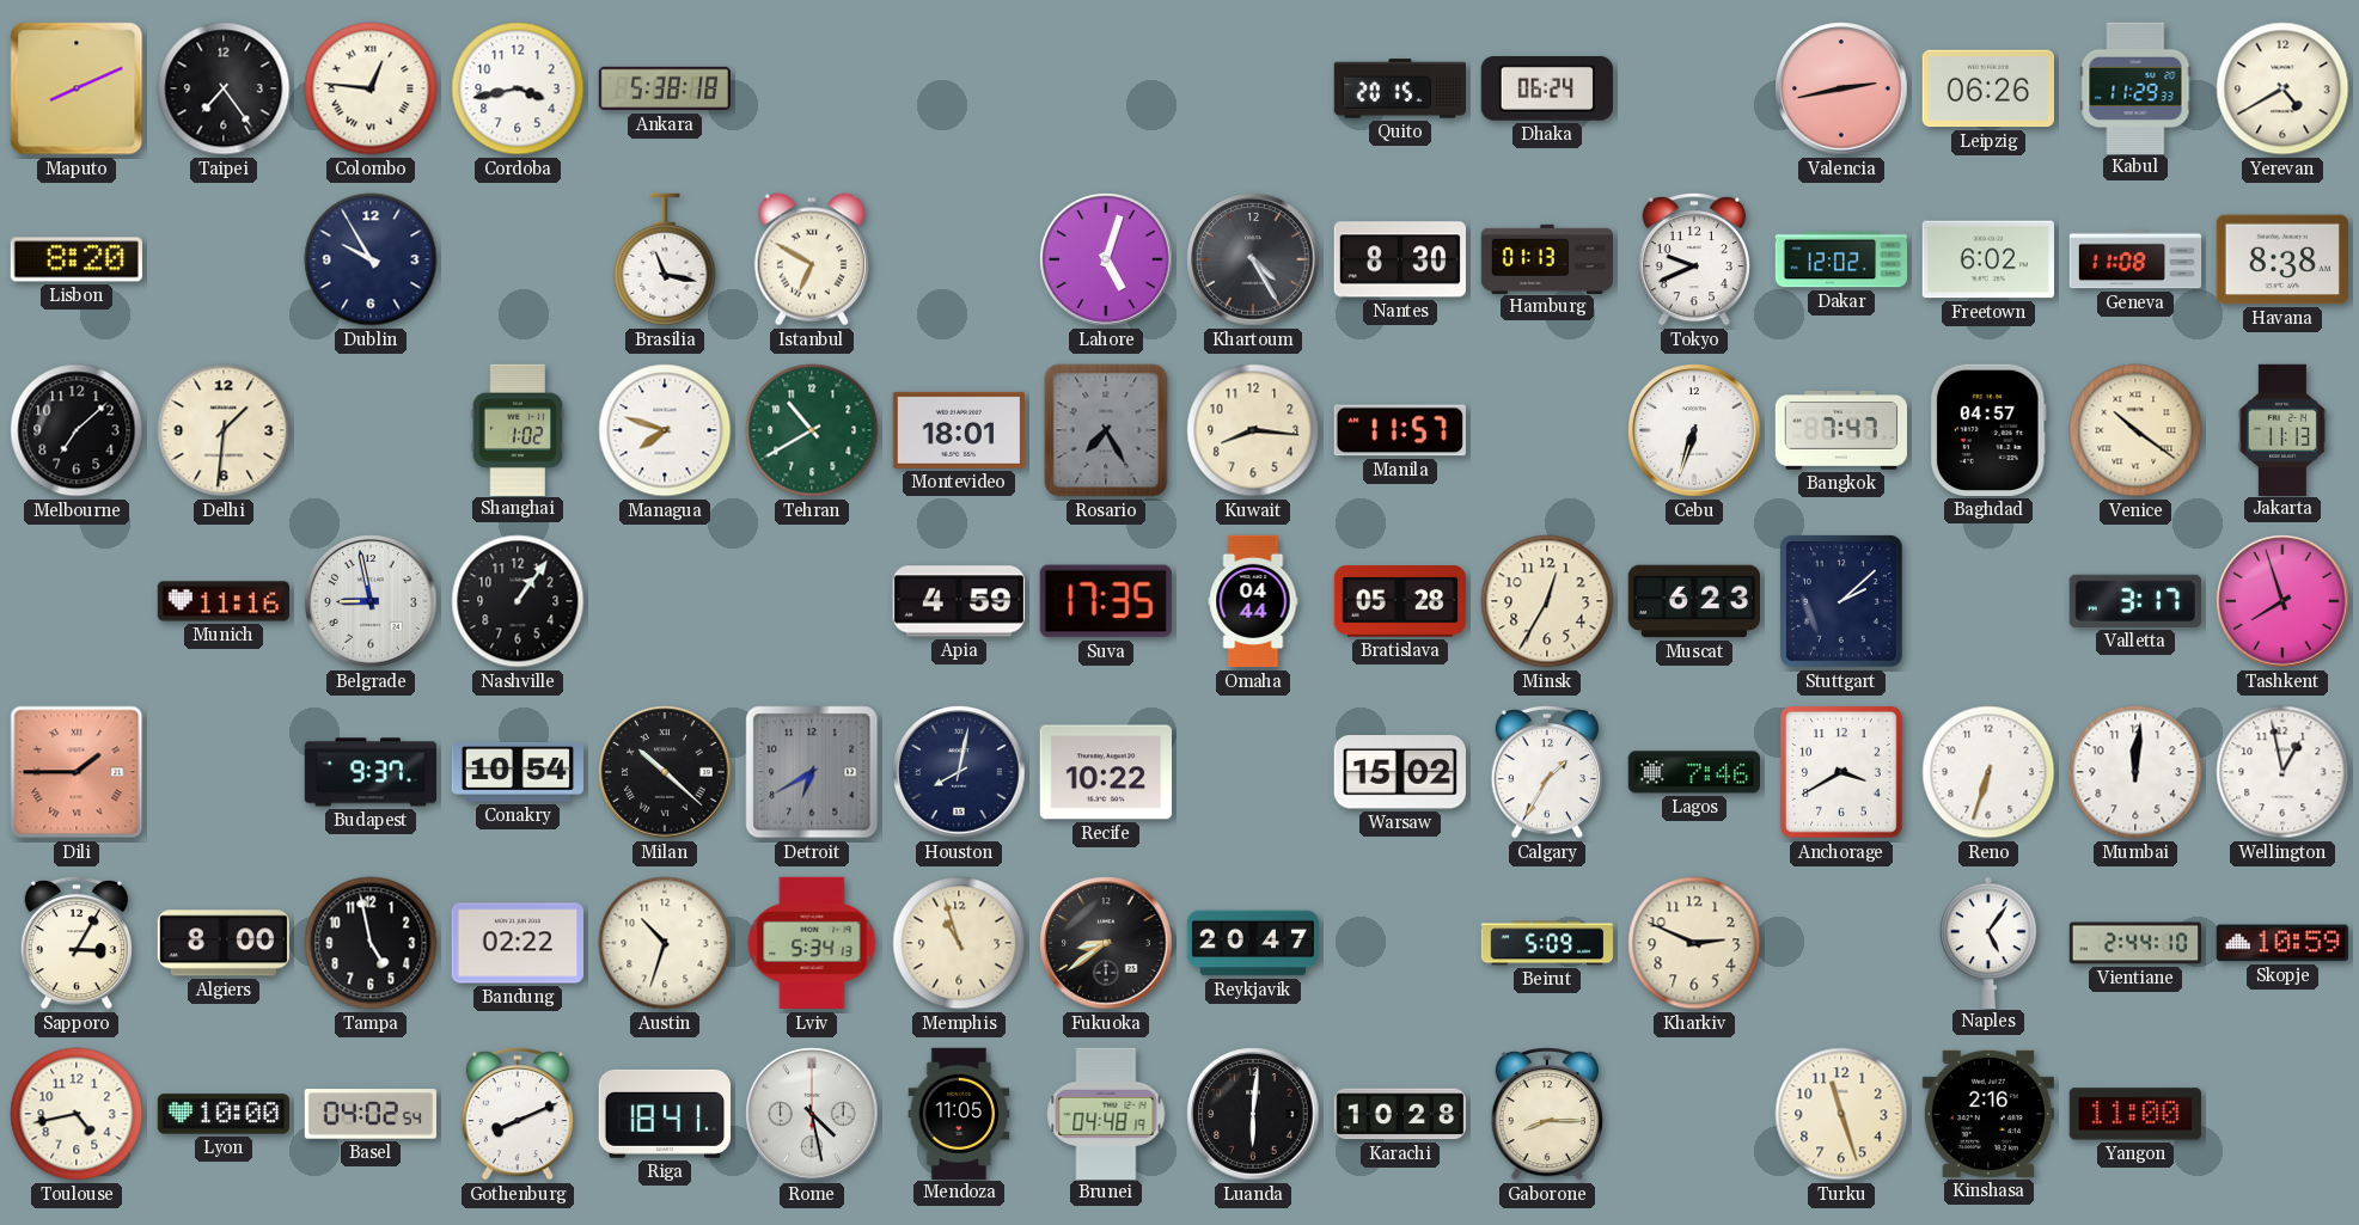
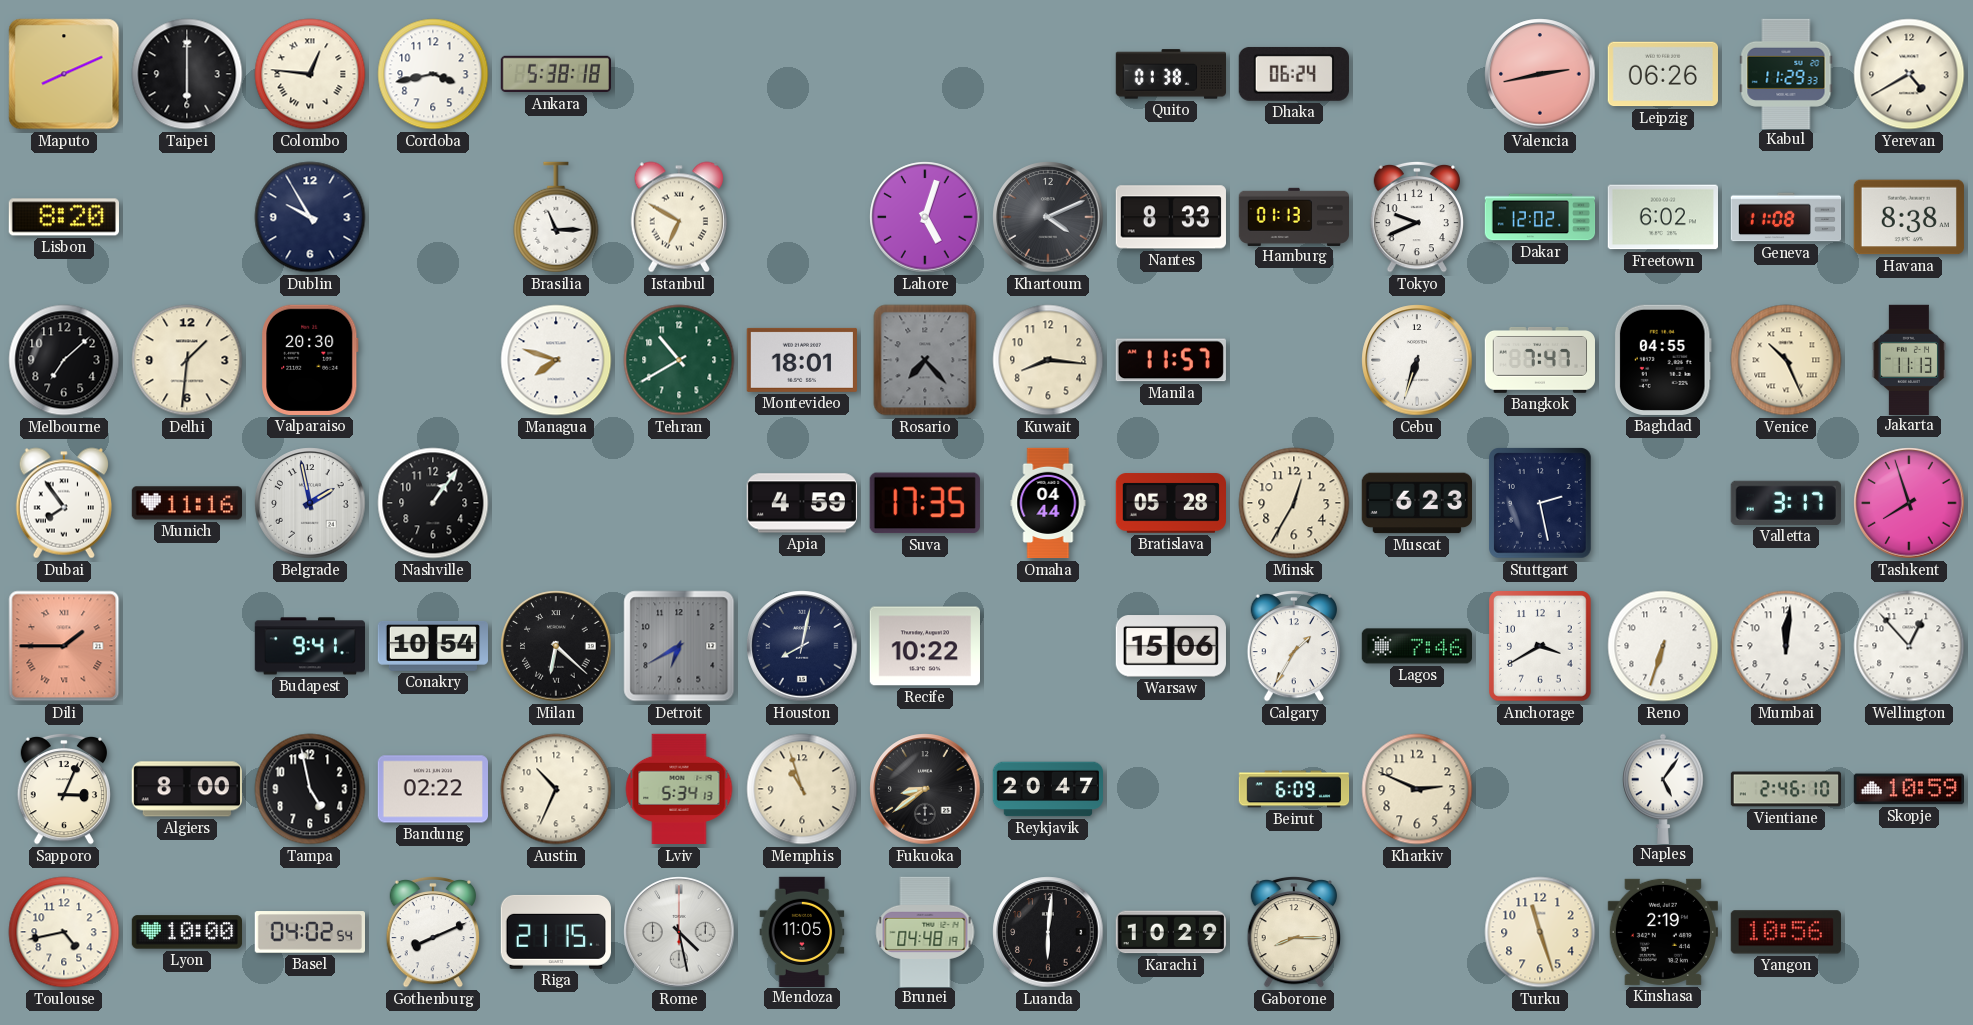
Taipei: 7:24 -> 6:00 (187, 74)
Quito: 20:15 -> 01:38 (1170, 74)
Brasilia: 11:17 -> 11:15 (556, 217)
Khartoum: 4:25 -> 4:11 (1048, 217)
Nantes: 8:30 -> 8:33 (1171, 217)
Valparaiso: none -> 20:30 (310, 360)
Shanghai: 1:02 -> none (518, 429)
Rosario: 7:25 -> 7:23 (925, 360)
Baghdad: 04:57 -> 04:55 (1663, 360)
Venice: 10:21 -> 10:26 (1786, 360)
Dubai: none -> 7:54 (64, 503)
Belgrade: 8:58 -> 1:58 (310, 503)
Stuttgart: 2:08 -> 2:28 (1541, 504)
Budapest: 9:37 -> 9:41 (309, 646)
Milan: 10:22 -> 6:22 (556, 646)
Warsaw: 15:02 -> 15:06 (1171, 646)
Wellington: 12:58 -> 12:53 (1909, 646)
Sapporo: 3:05 -> 3:04 (63, 789)
Austin: 10:33 -> 10:34 (556, 789)
Beirut: 5:09 -> 6:09 (1294, 789)
Vientiane: 2:44 -> 2:46 (1786, 789)
Riga: 18:41 -> 21:15 (556, 932)
Karachi: 10:28 -> 10:29 (1170, 932)
Kinshasa: 2:16 -> 2:19 (1663, 932)
Yangon: 11:00 -> 10:56 (1786, 932)
